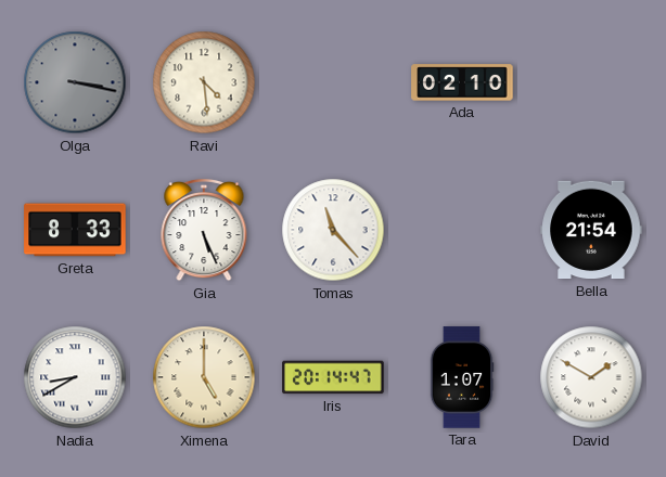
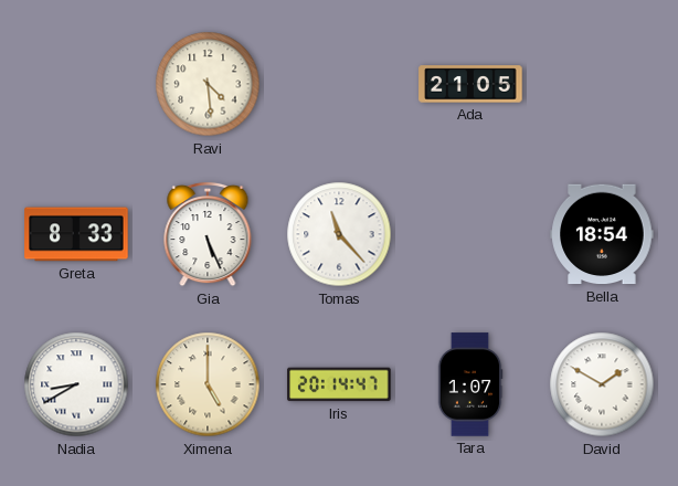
Olga: 3:17 -> none (75, 82)
Ada: 02:10 -> 21:05 (470, 84)
Bella: 21:54 -> 18:54 (602, 234)
